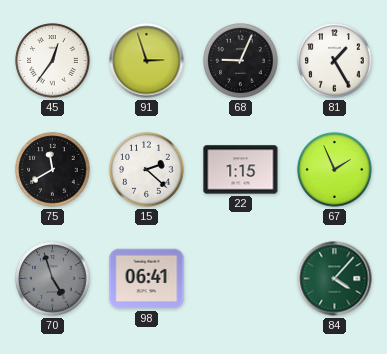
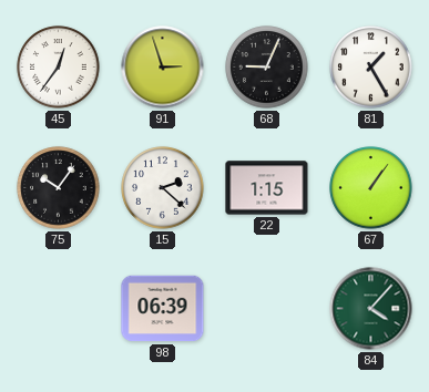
75: 11:40 -> 10:06 (59, 188)
67: 1:56 -> 1:06 (371, 188)
70: 4:57 -> none (53, 279)
98: 06:41 -> 06:39 (163, 309)
